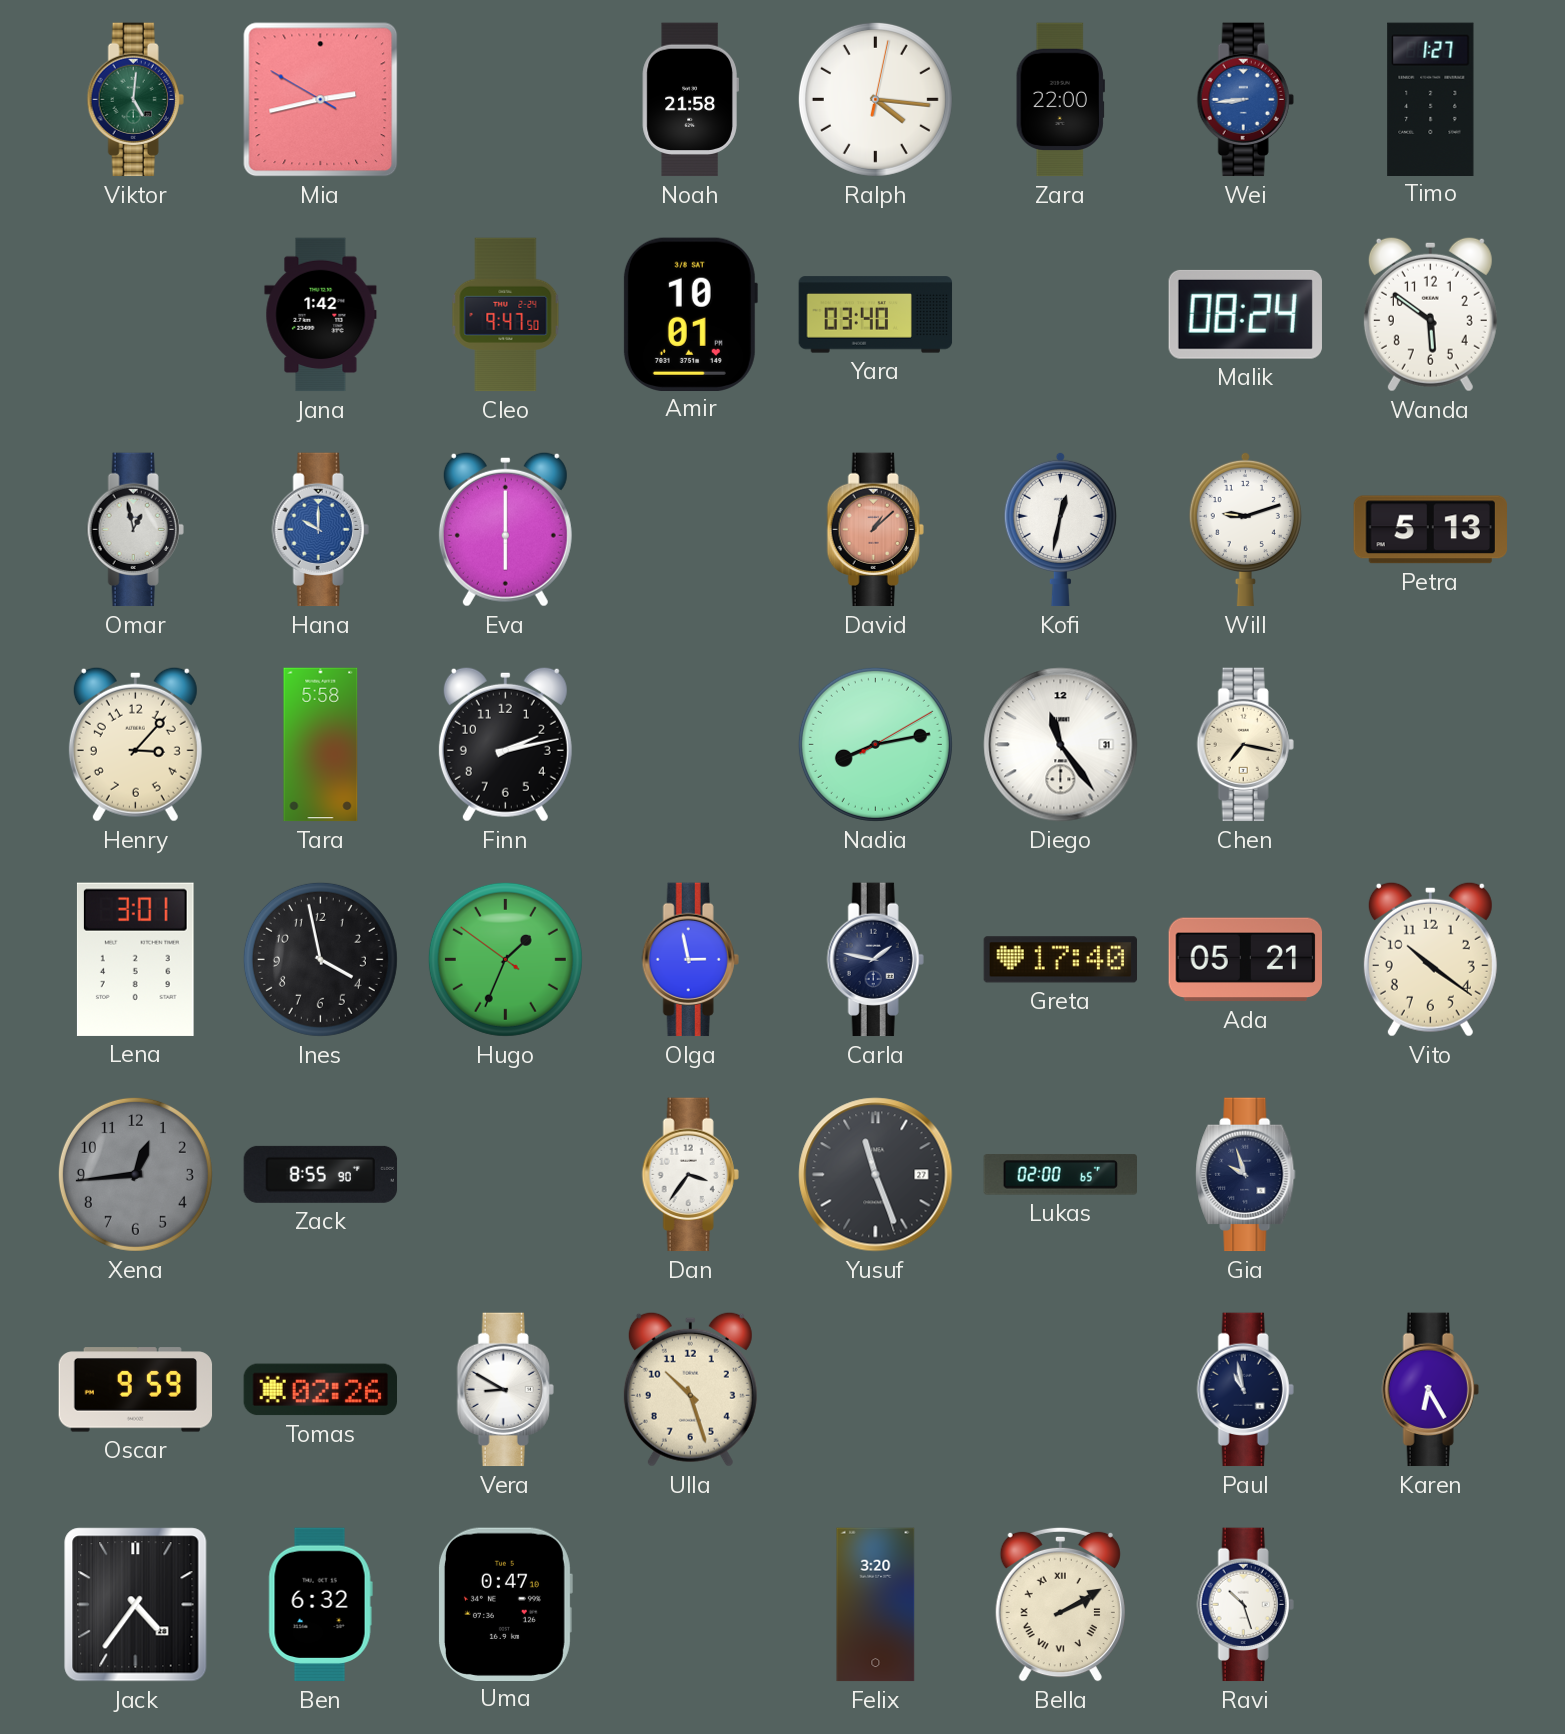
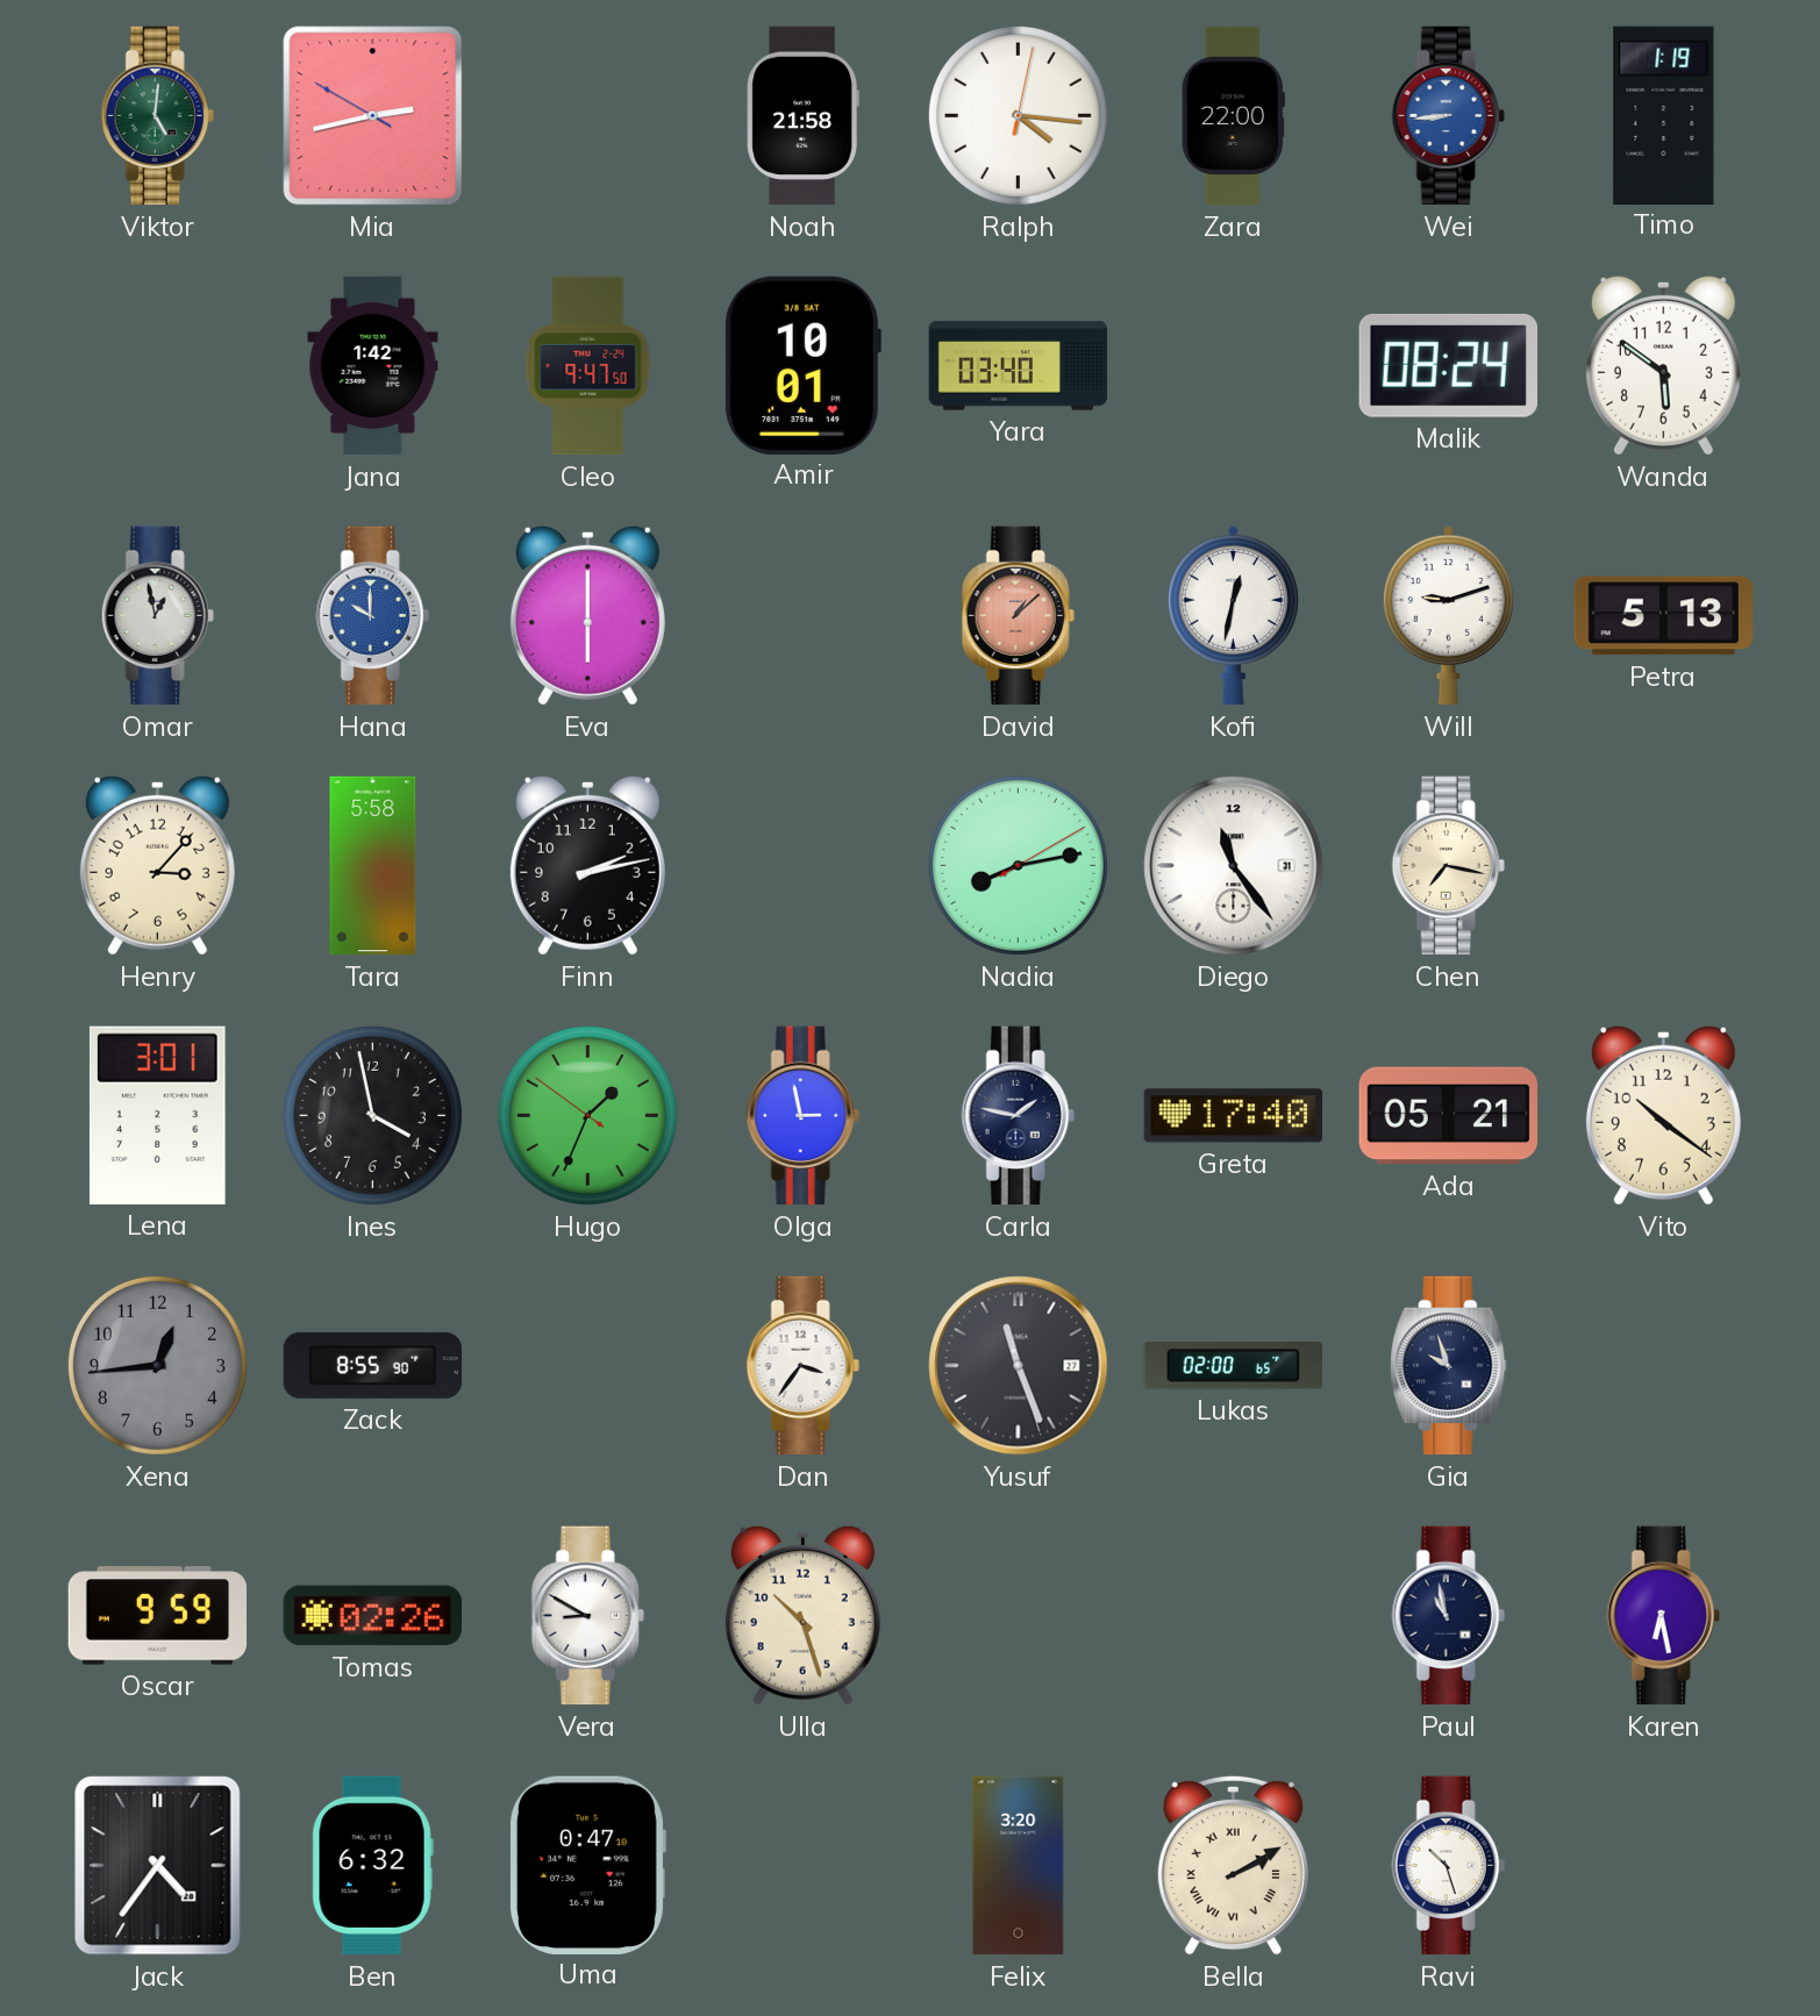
Timo: 1:27 -> 1:19 (1664, 115)
Karen: 6:25 -> 6:28 (1663, 1616)
